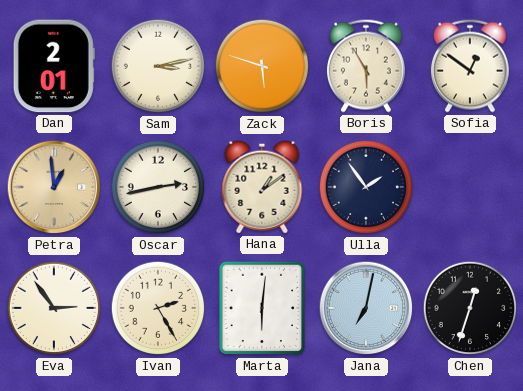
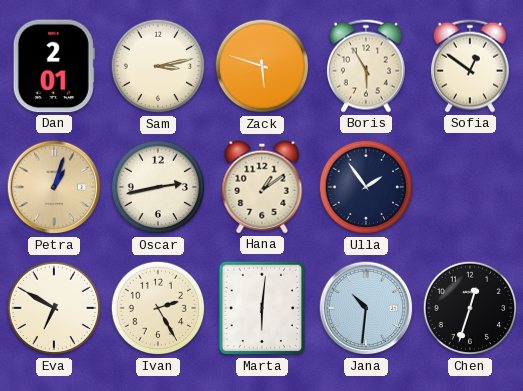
Petra: 12:59 -> 1:03 (54, 187)
Eva: 2:54 -> 6:50 (54, 308)
Jana: 7:02 -> 10:31 (366, 308)
